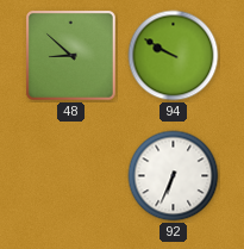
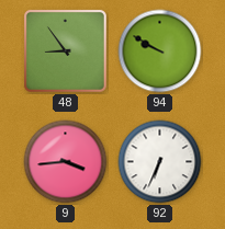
48: 8:52 -> 8:54 (65, 50)
9: none -> 3:44 (66, 162)
